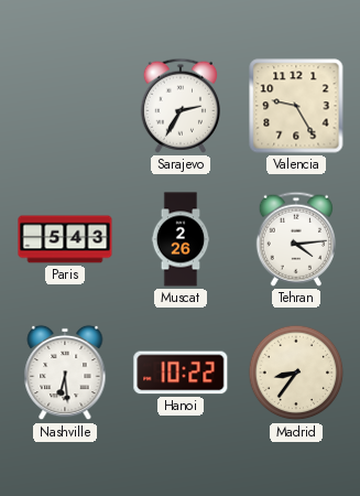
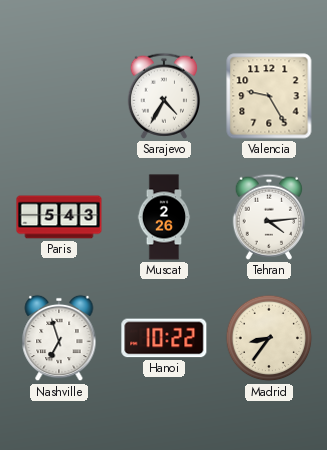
Sarajevo: 2:35 -> 4:35 (163, 96)
Nashville: 6:29 -> 6:57 (59, 338)
